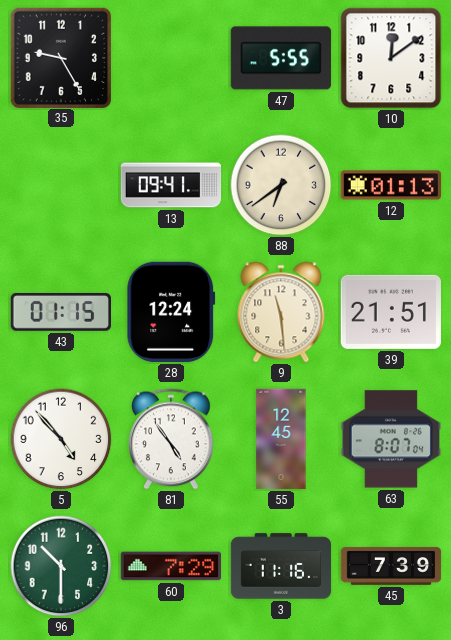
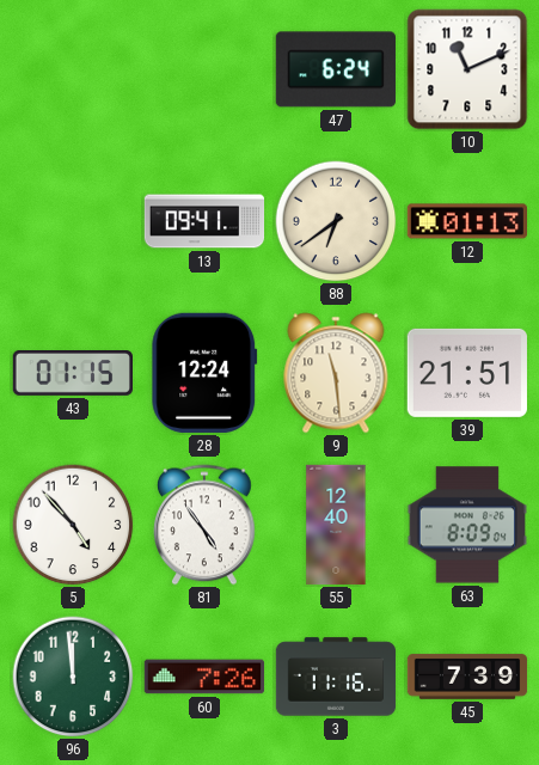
35: 9:25 -> none (60, 57)
47: 5:55 -> 6:24 (336, 69)
10: 12:09 -> 11:11 (467, 69)
55: 12:45 -> 12:40 (336, 525)
63: 8:07 -> 8:09 (466, 525)
96: 10:30 -> 11:59 (73, 677)
60: 7:29 -> 7:26 (203, 677)
